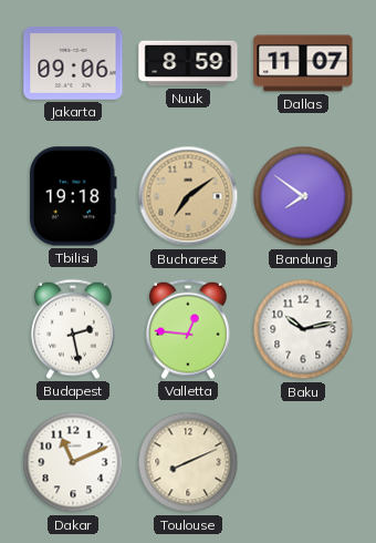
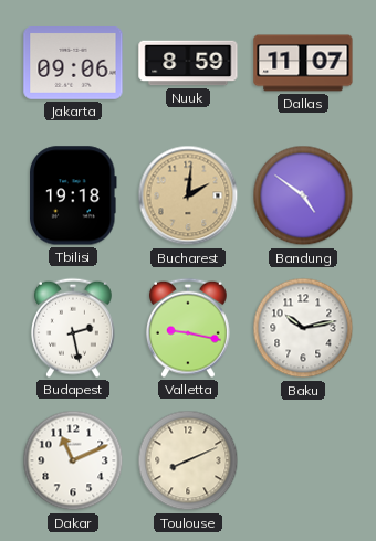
Bucharest: 7:09 -> 2:01 (188, 195)
Bandung: 7:51 -> 4:51 (303, 195)
Valletta: 12:46 -> 9:17 (188, 328)
